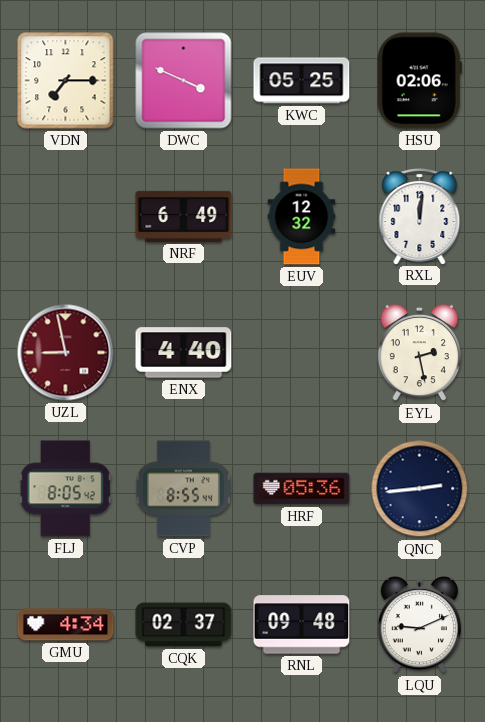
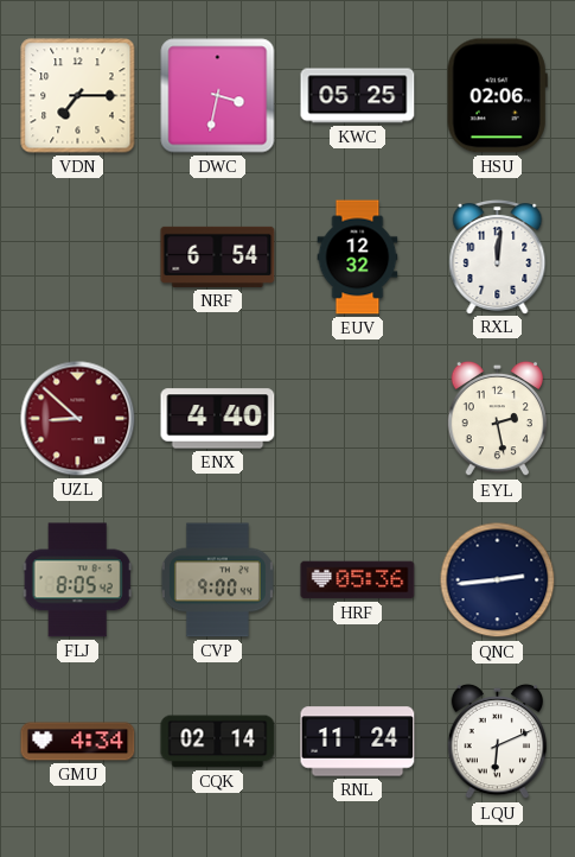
DWC: 3:49 -> 3:32 (218, 96)
NRF: 6:49 -> 6:54 (218, 256)
UZL: 8:58 -> 8:52 (78, 419)
CVP: 8:55 -> 9:00 (217, 580)
CQK: 02:37 -> 02:14 (218, 742)
RNL: 09:48 -> 11:24 (358, 742)
LQU: 9:11 -> 6:11 (498, 742)
